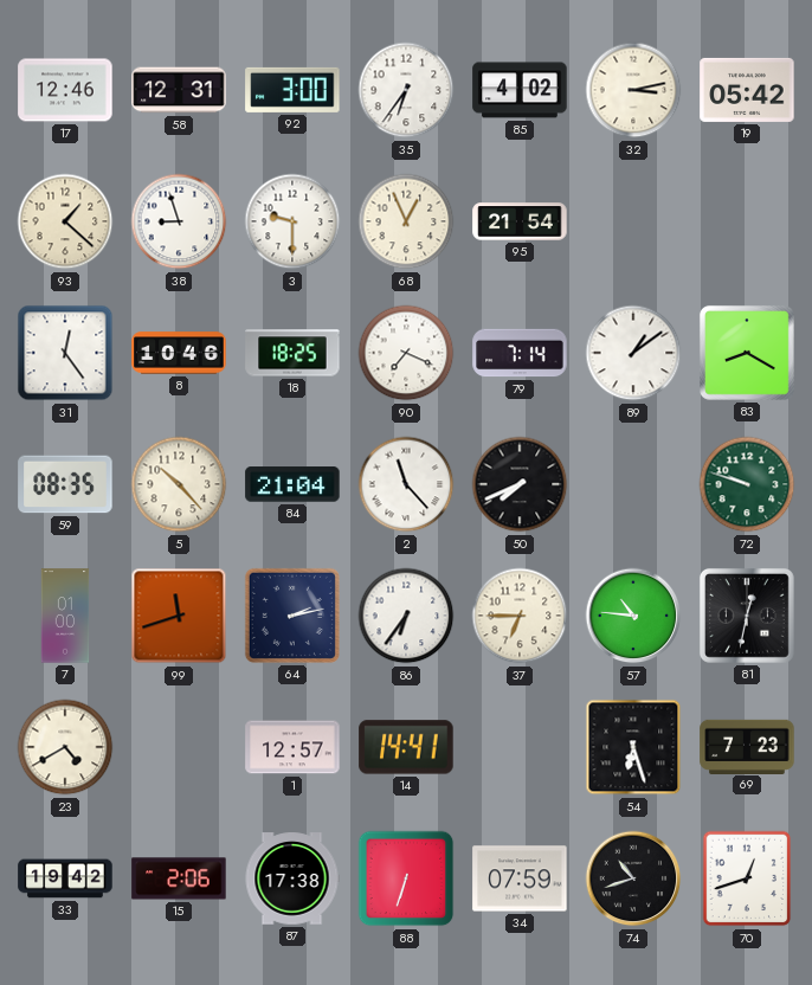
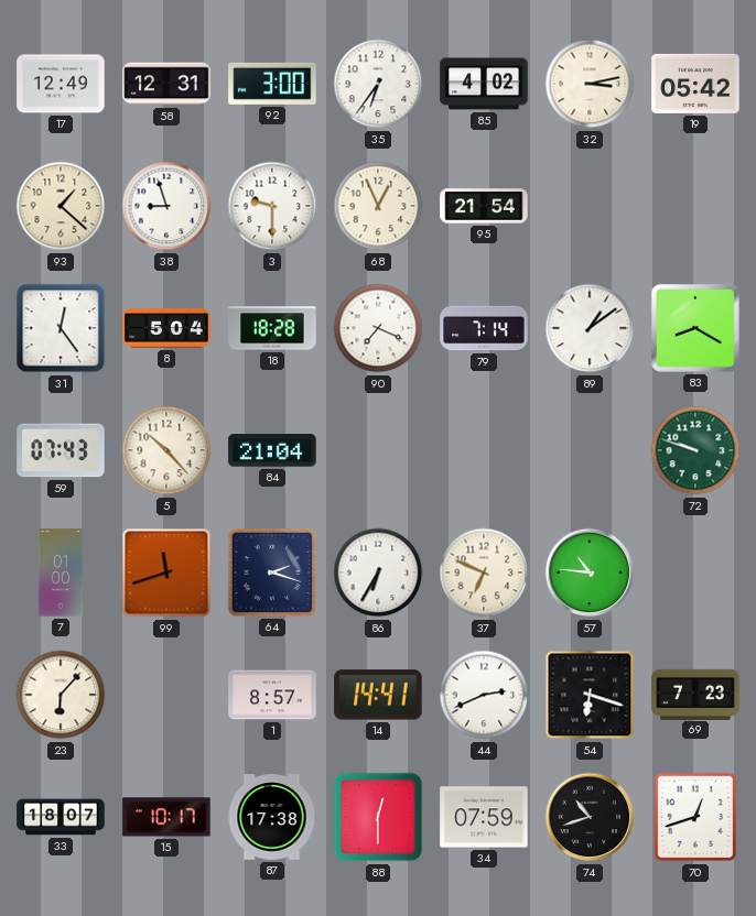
17: 12:46 -> 12:49 (61, 84)
8: 10:46 -> 5:04 (166, 328)
18: 18:25 -> 18:28 (272, 328)
59: 08:35 -> 07:43 (61, 450)
2: 11:23 -> none (406, 484)
50: 7:41 -> none (520, 484)
64: 2:13 -> 2:18 (272, 572)
86: 6:36 -> 6:35 (378, 572)
37: 6:45 -> 6:49 (484, 572)
81: 12:32 -> none (747, 616)
23: 4:40 -> 6:07 (61, 695)
1: 12:57 -> 8:57 (272, 695)
44: none -> 2:41 (484, 695)
54: 6:27 -> 6:18 (590, 695)
33: 19:42 -> 18:07 (61, 817)
15: 2:06 -> 10:17 (166, 817)
88: 6:33 -> 12:30 (378, 817)
